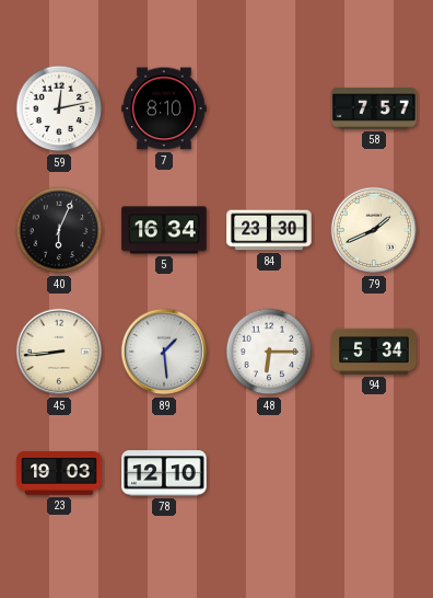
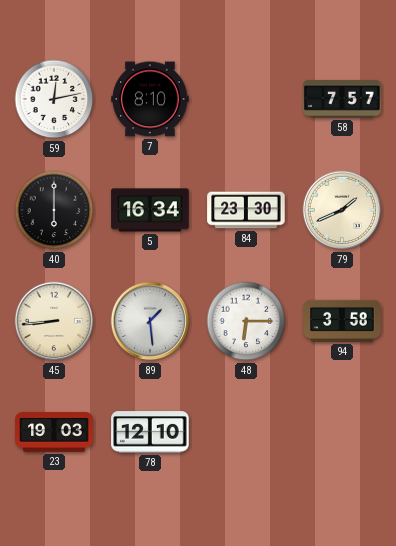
40: 6:04 -> 6:00 (54, 210)
94: 5:34 -> 3:58 (342, 321)
